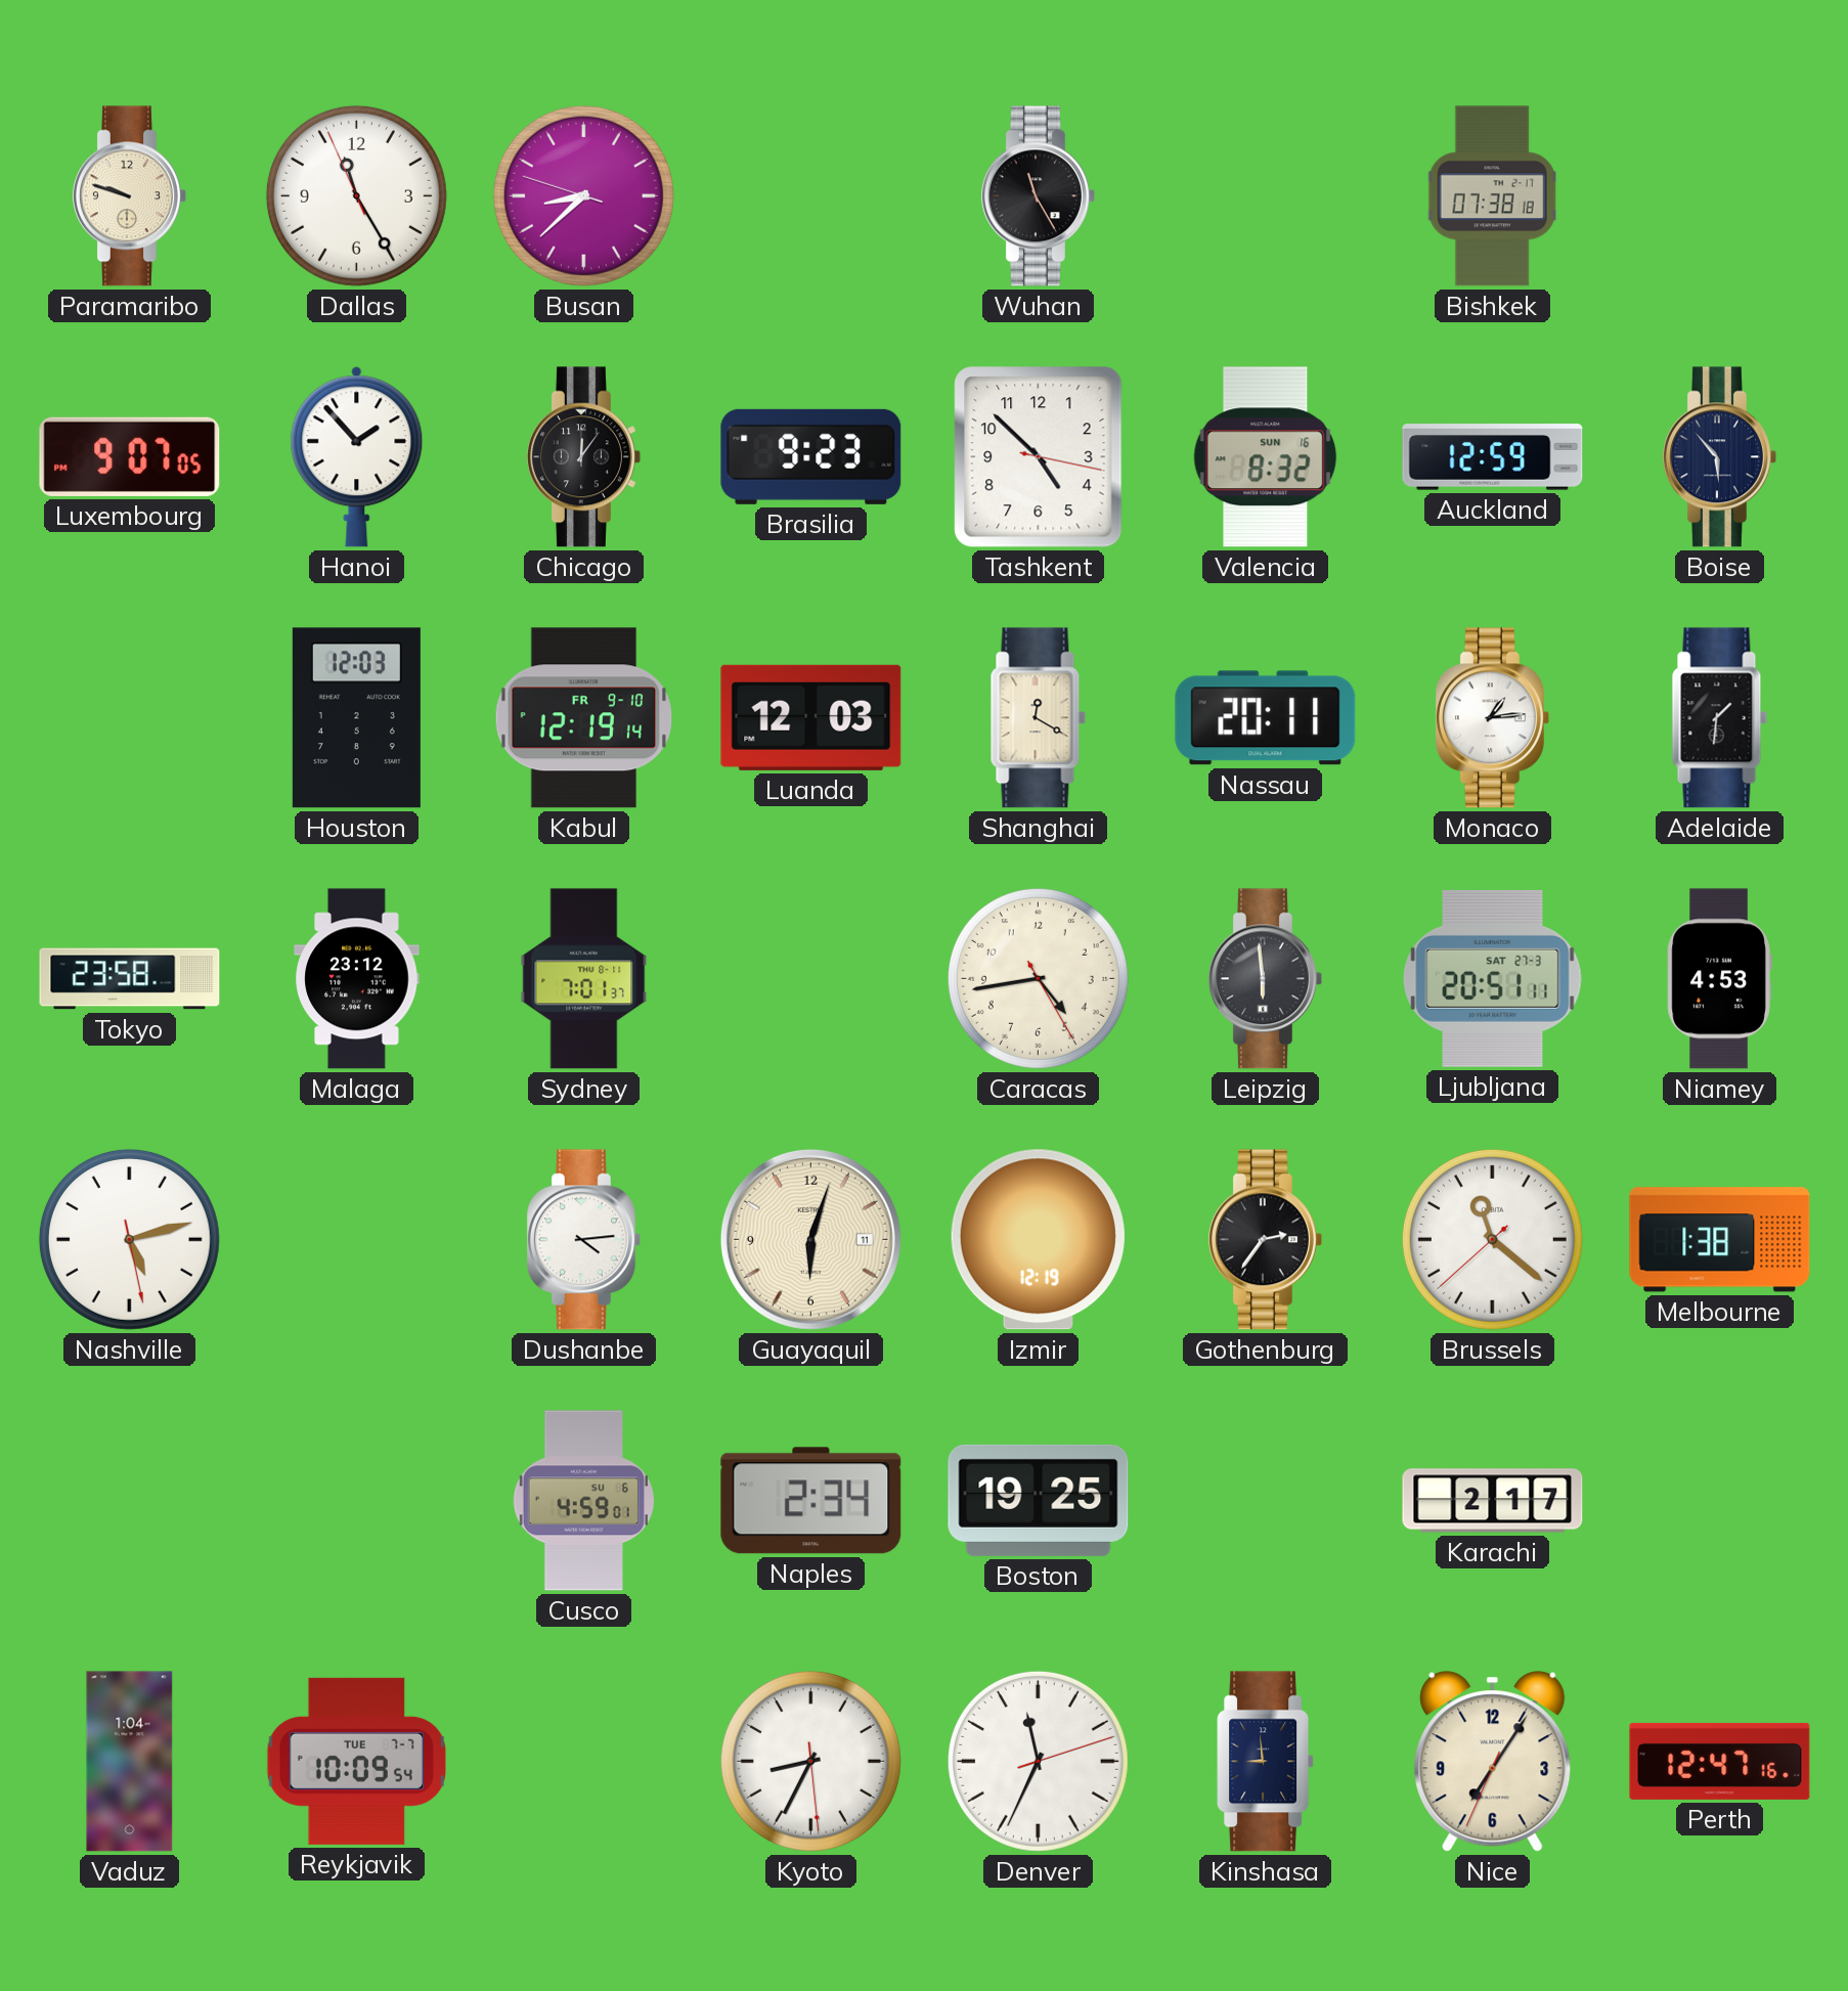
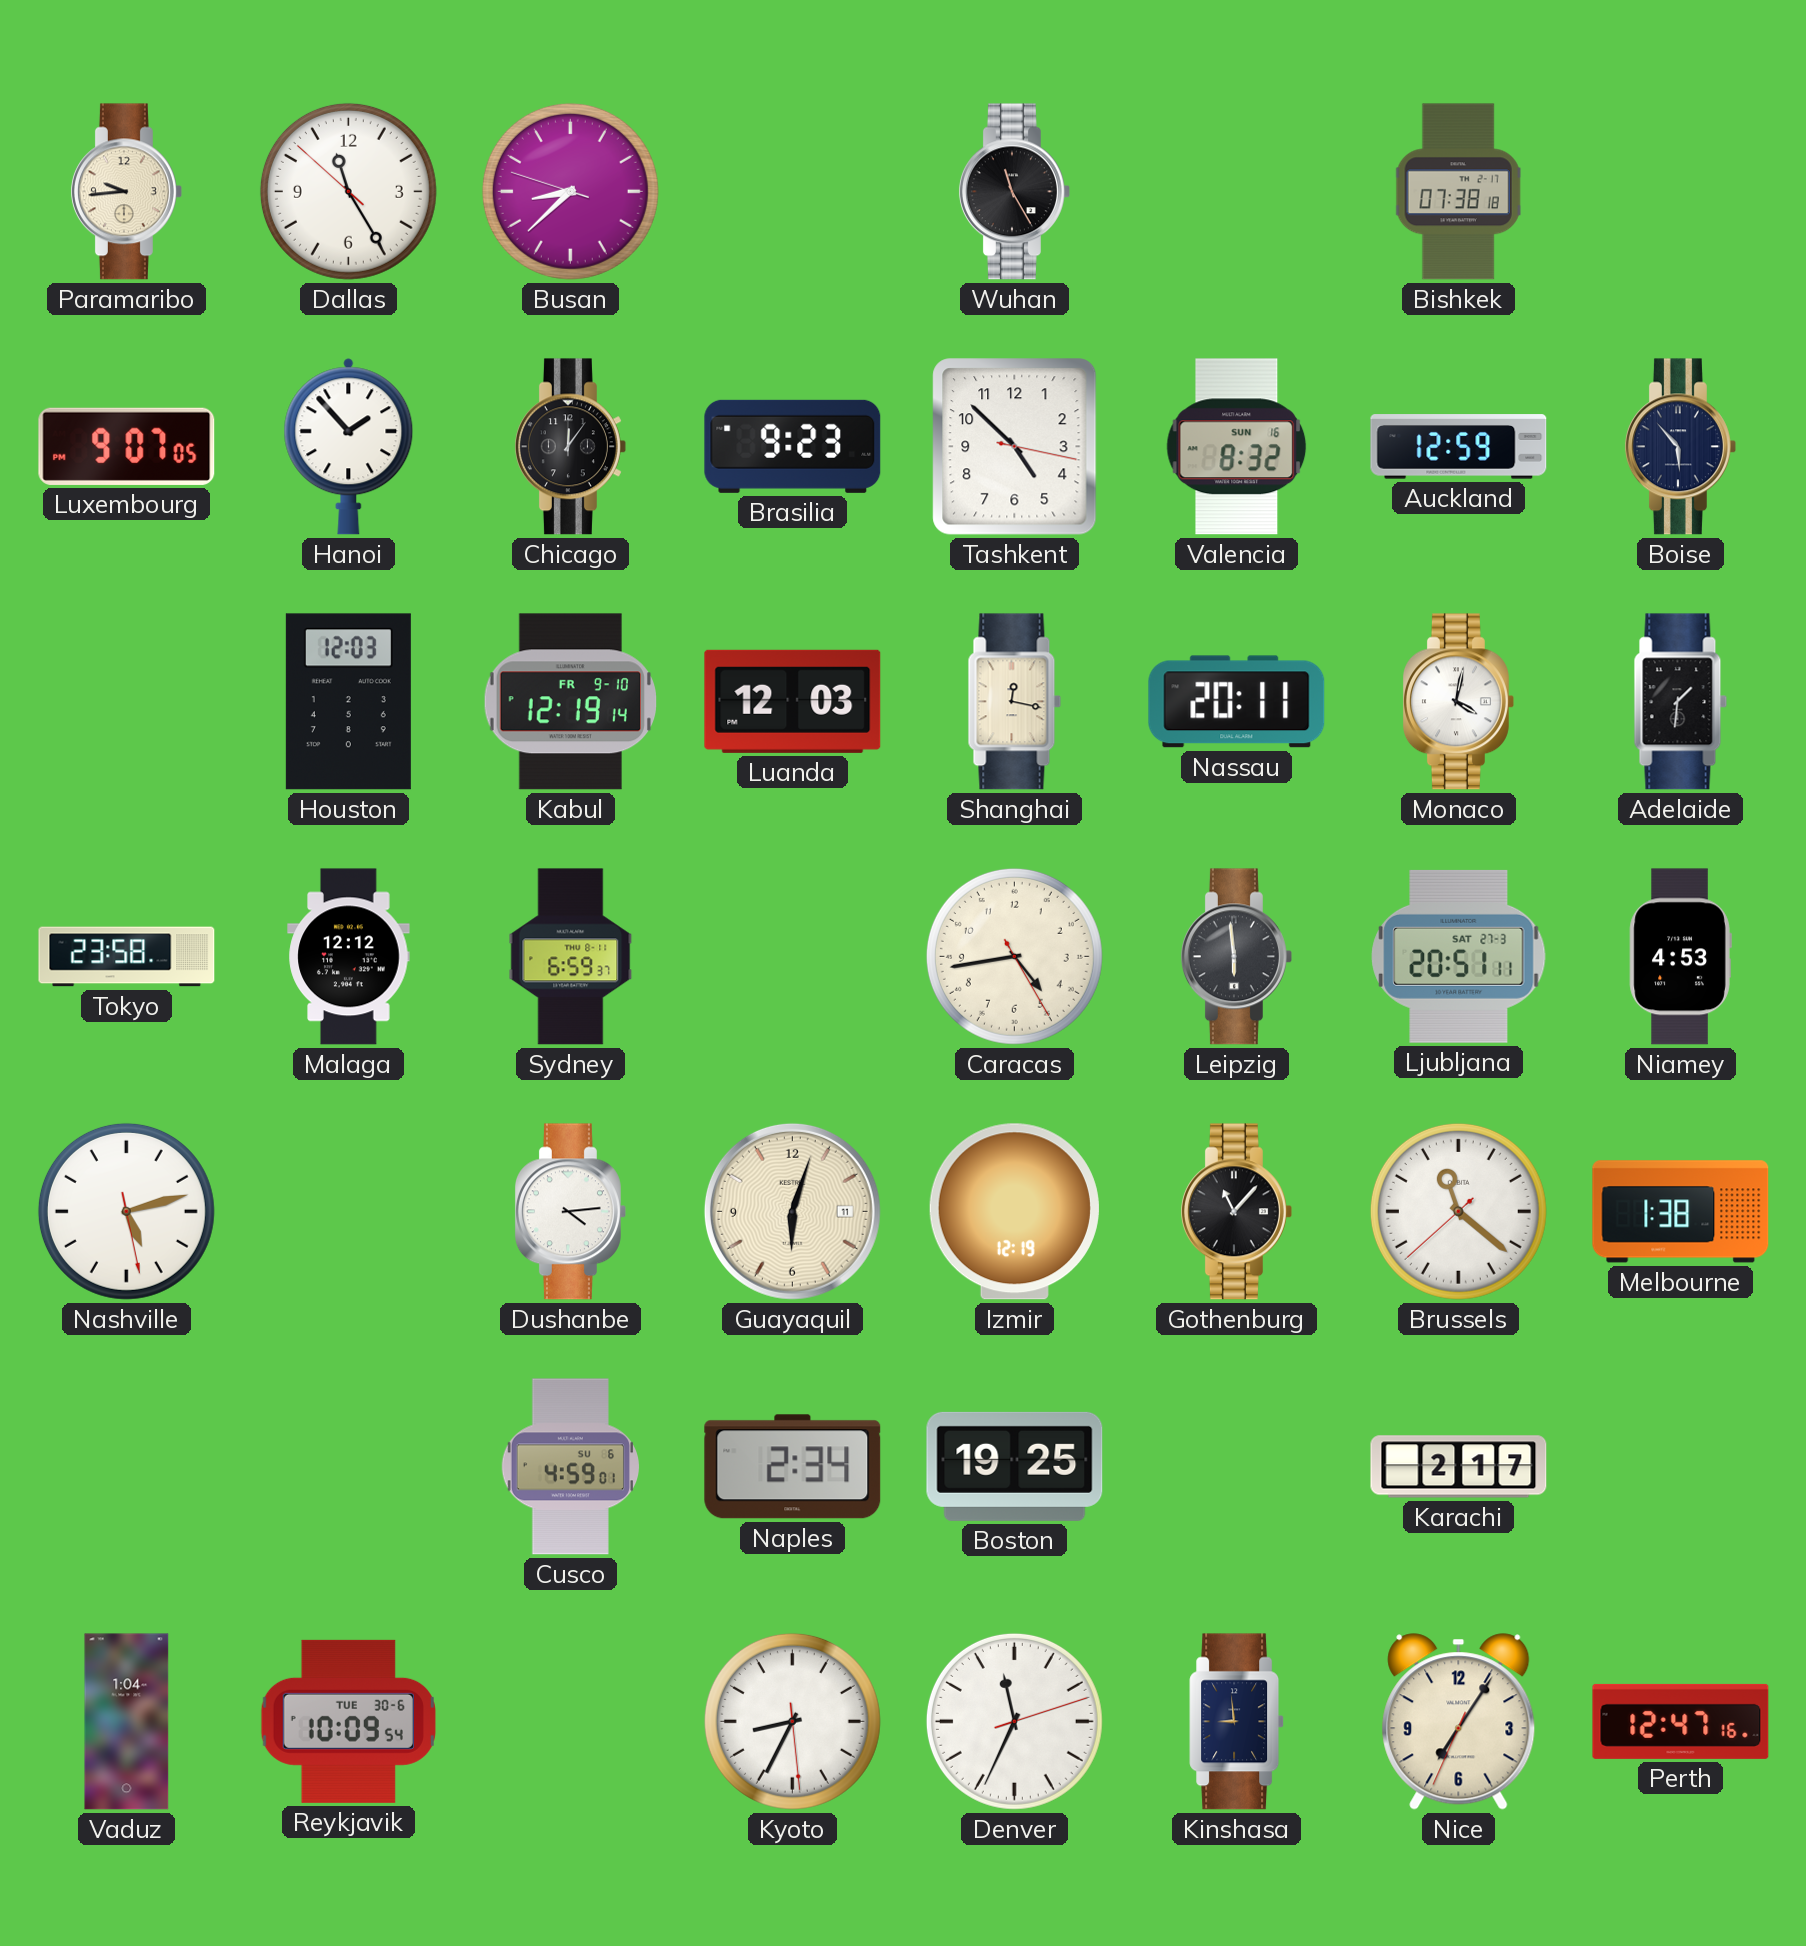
Paramaribo: 9:48 -> 9:44 (126, 192)
Dallas: 11:24:56 -> 11:24:52 (348, 191)
Shanghai: 12:20 -> 12:17 (1015, 702)
Monaco: 1:14 -> 4:02 (1458, 702)
Malaga: 23:12 -> 12:12 (349, 957)
Sydney: 7:01 -> 6:59 (571, 957)
Gothenburg: 2:36 -> 11:07 (1236, 1212)
Reykjavik date: TUE 7-7 -> TUE 30-6 (348, 1721)
